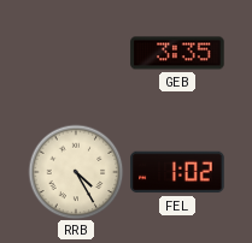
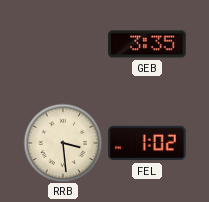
RRB: 4:25 -> 3:29 (63, 143)
